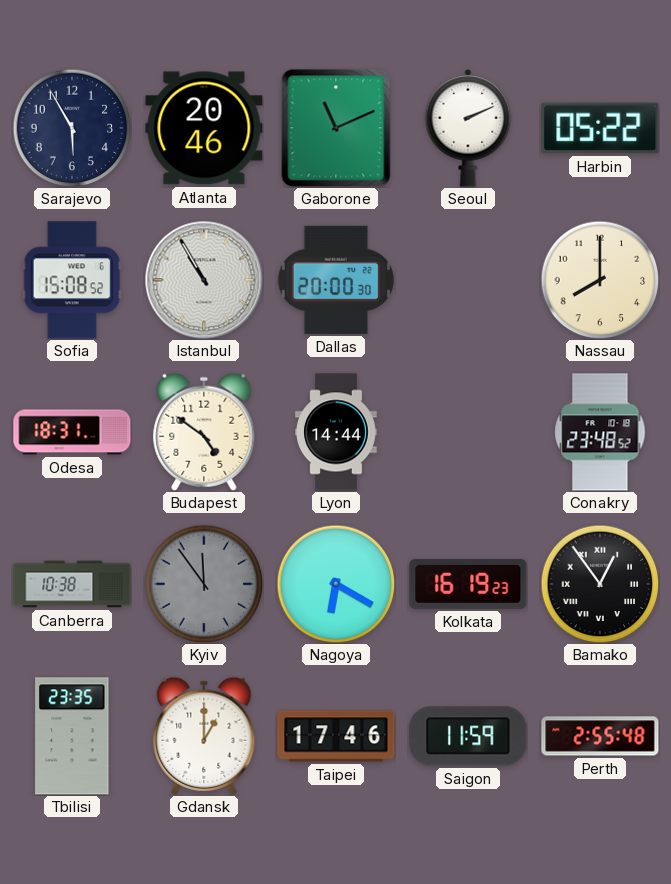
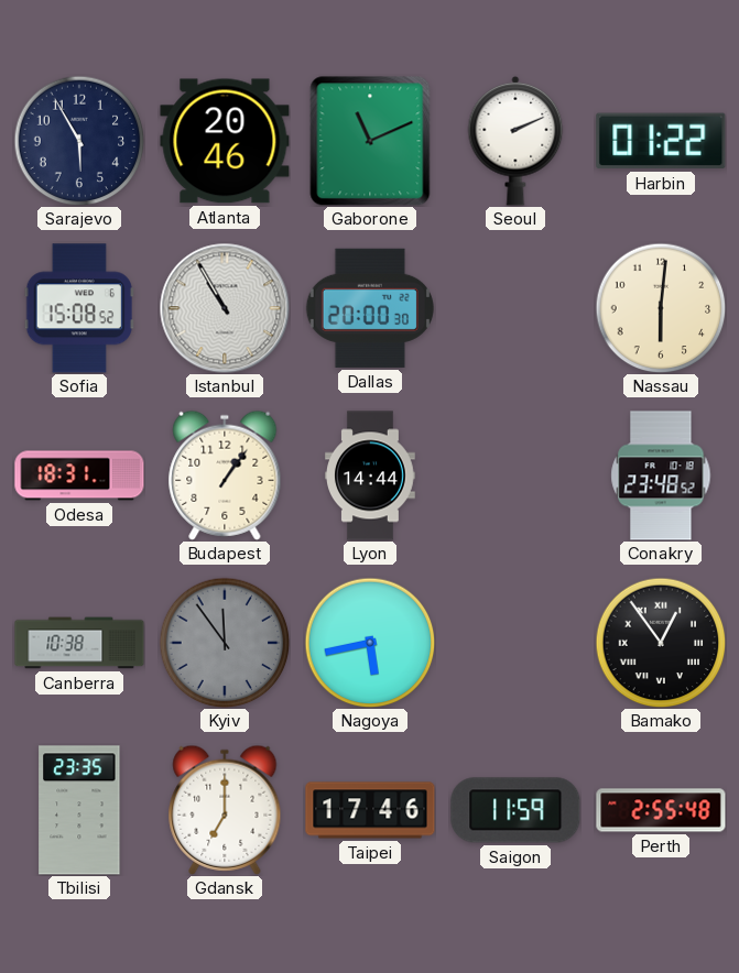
Harbin: 05:22 -> 01:22 (661, 141)
Nassau: 8:00 -> 6:01 (661, 308)
Budapest: 4:51 -> 1:06 (225, 475)
Nagoya: 6:20 -> 5:43 (370, 643)
Kolkata: 16:19 -> none (468, 584)
Gdansk: 1:00 -> 7:00 (225, 810)
